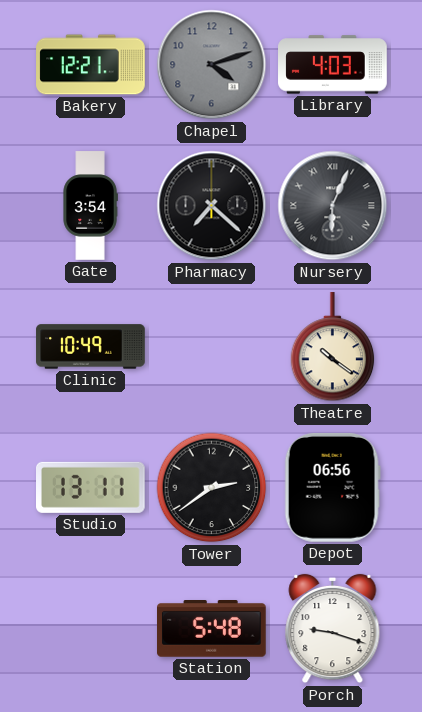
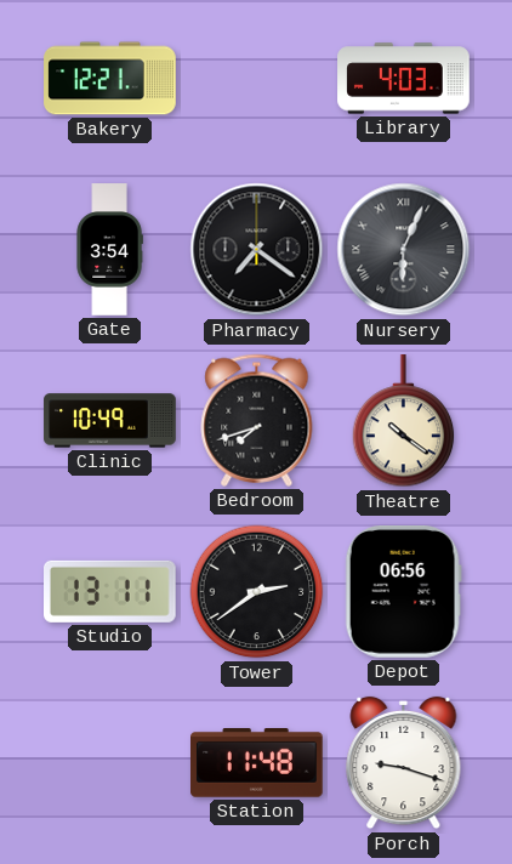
Chapel: 4:12 -> none (212, 65)
Pharmacy: 7:22 -> 7:21 (257, 250)
Bedroom: none -> 7:42 (257, 420)
Station: 5:48 -> 11:48 (257, 763)
